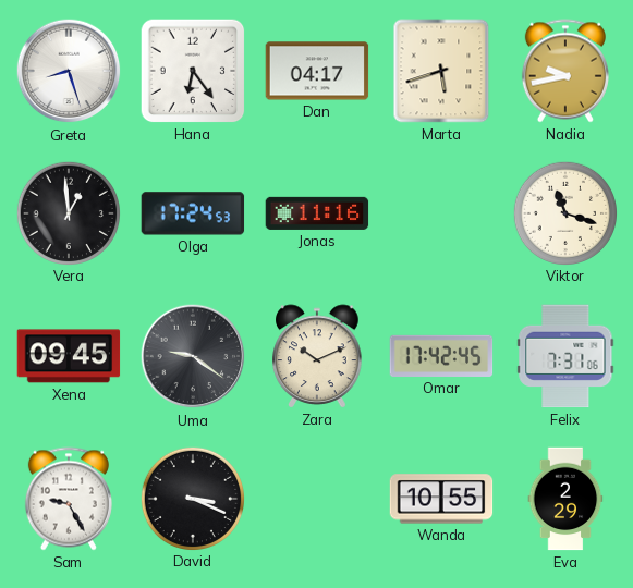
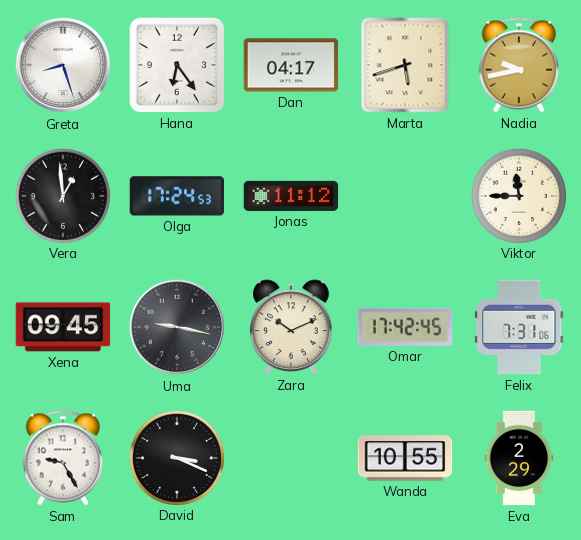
Jonas: 11:16 -> 11:12 (291, 196)
Viktor: 11:18 -> 11:45 (518, 195)
Uma: 9:21 -> 9:17 (177, 327)
